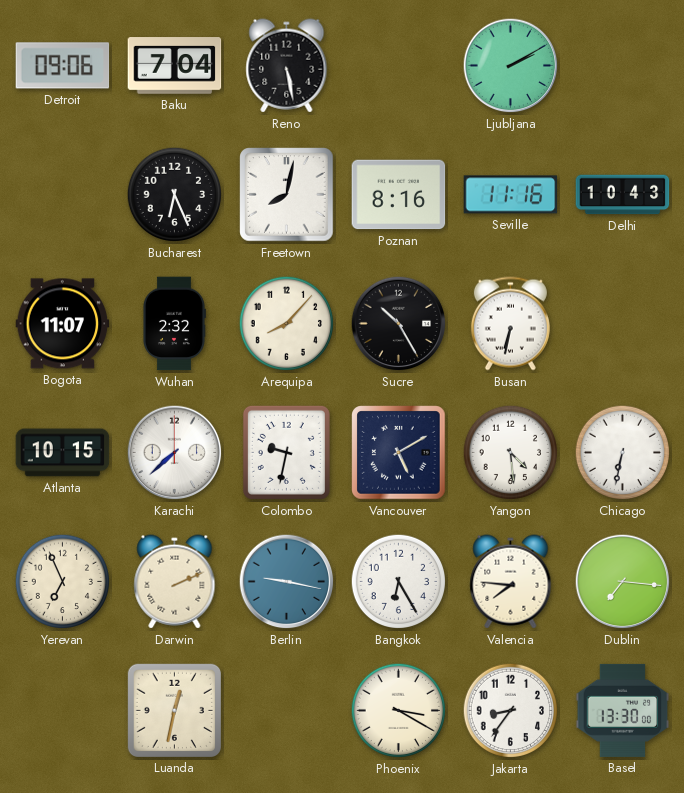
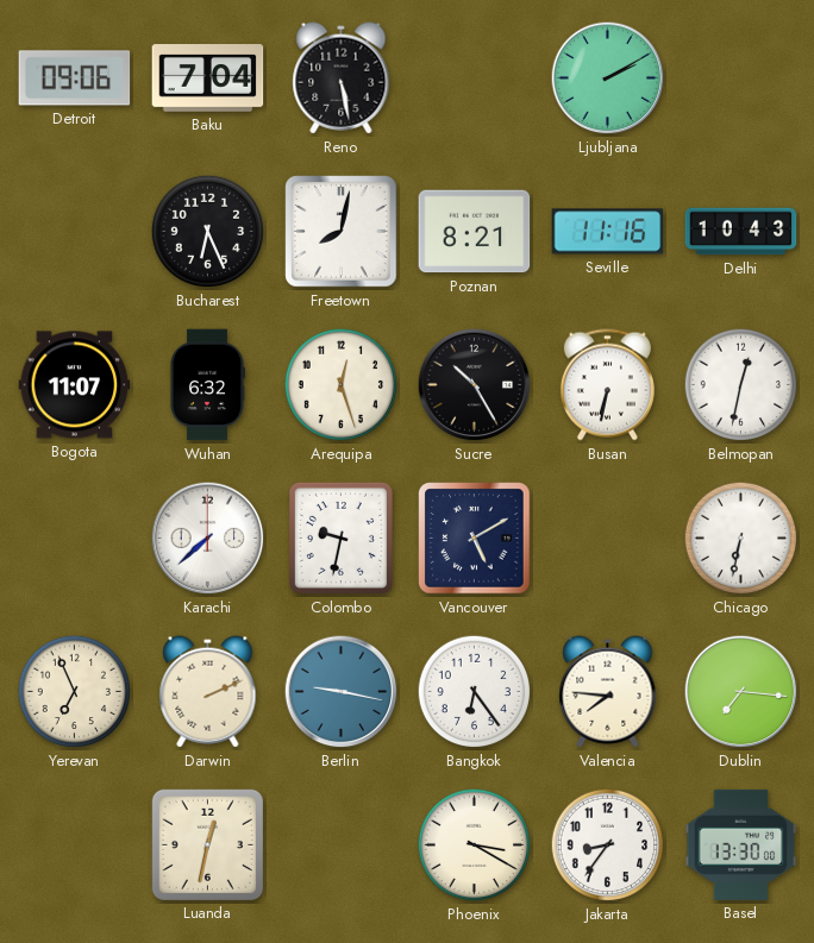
Poznan: 8:16 -> 8:21 (475, 232)
Wuhan: 2:32 -> 6:32 (208, 385)
Arequipa: 8:07 -> 12:27 (342, 385)
Belmopan: none -> 12:32 (741, 385)
Atlanta: 10:15 -> none (63, 453)
Yangon: 4:29 -> none (511, 453)
Bangkok: 6:25 -> 6:24 (475, 692)
